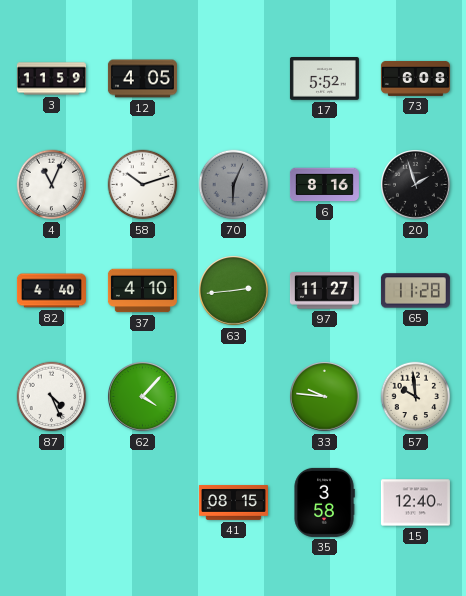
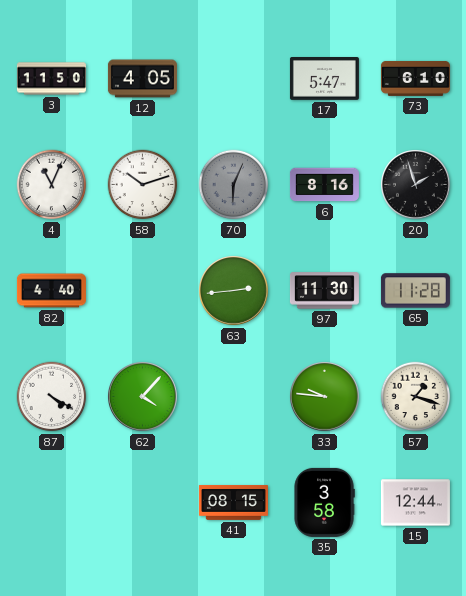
3: 11:59 -> 11:50 (51, 79)
17: 5:52 -> 5:47 (324, 79)
73: 6:08 -> 6:10 (415, 78)
37: 4:10 -> none (142, 291)
97: 11:27 -> 11:30 (324, 291)
87: 4:26 -> 4:20 (52, 397)
57: 9:59 -> 1:18 (416, 397)
15: 12:40 -> 12:44 (415, 503)
